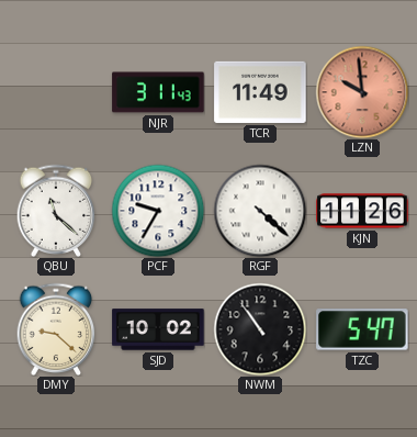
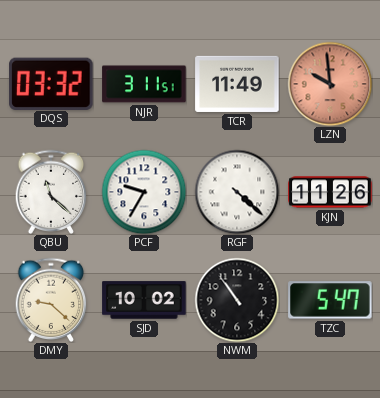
DQS: none -> 03:32 (51, 83)
NJR: 3:11:43 -> 3:11:51 (144, 84)
